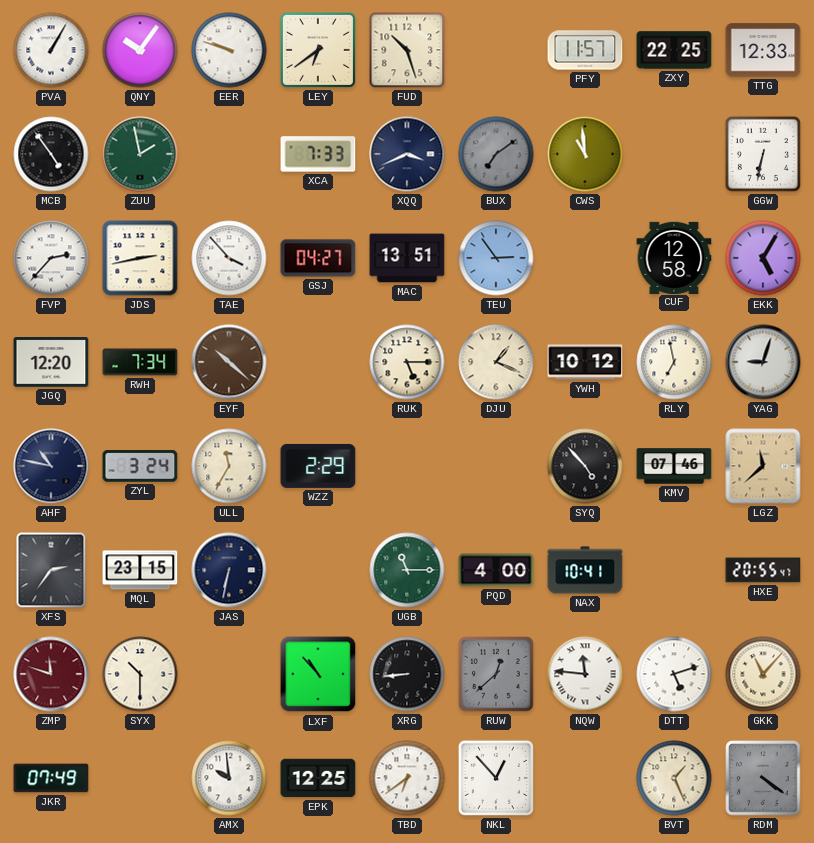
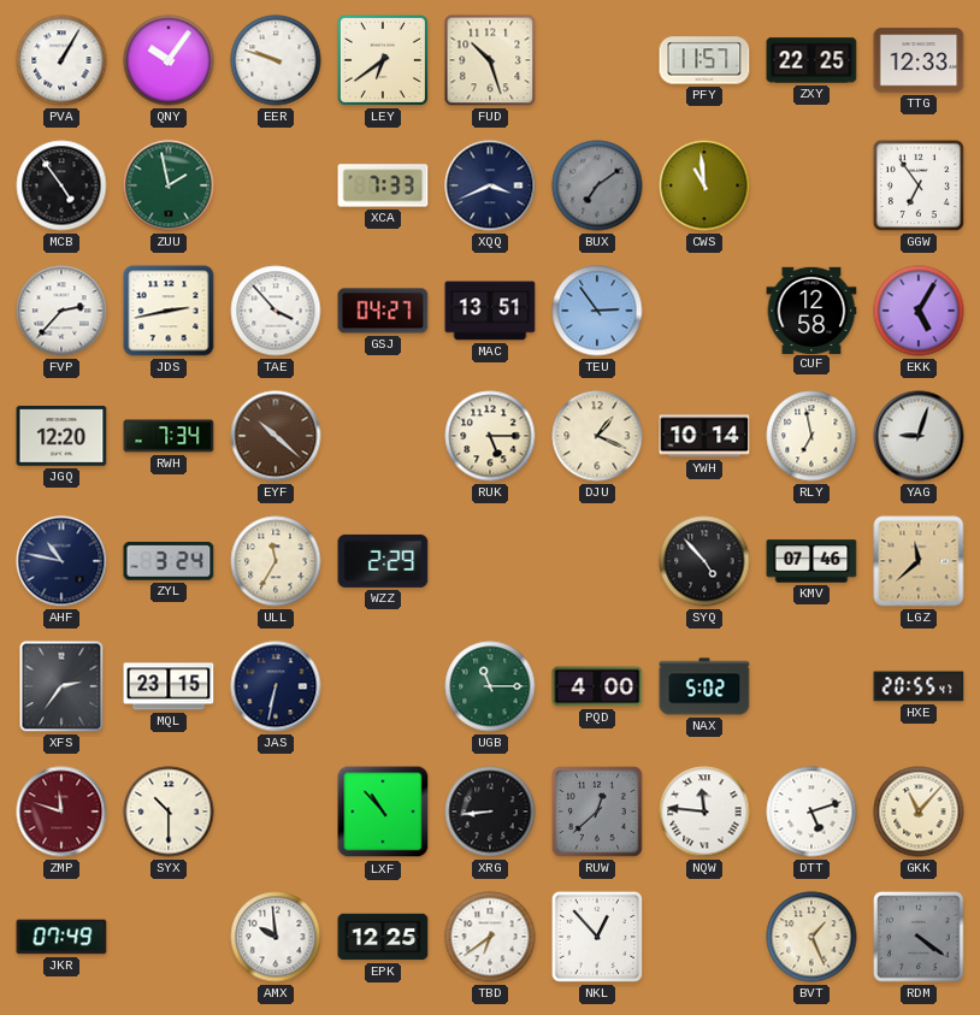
GGW: 6:32 -> 6:54 (919, 185)
YWH: 10:12 -> 10:14 (704, 436)
NAX: 10:41 -> 5:02 (704, 686)
